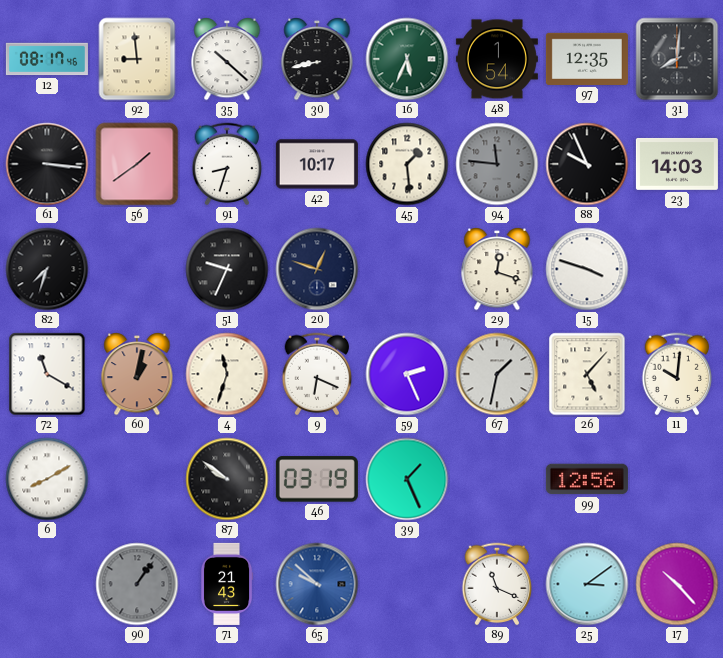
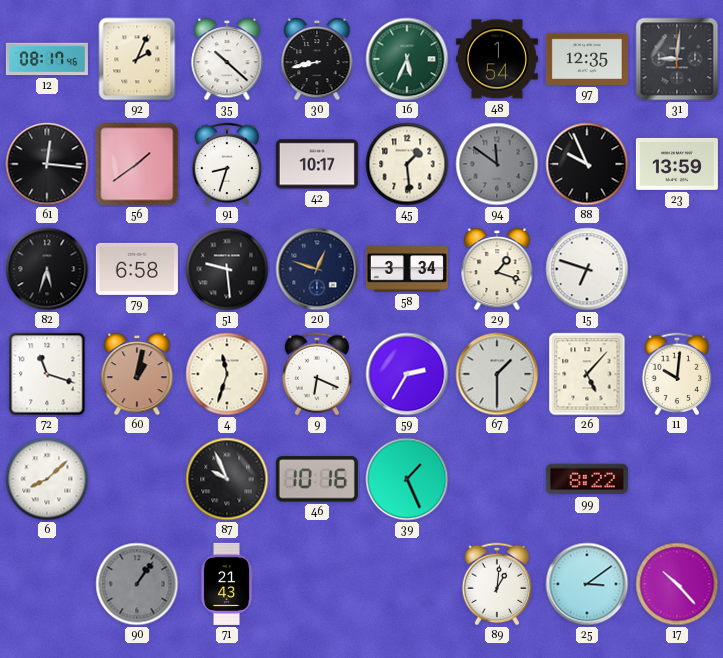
92: 8:59 -> 2:04 (137, 59)
31: 8:01 -> 9:01 (677, 59)
61: 3:16 -> 12:16 (47, 164)
94: 11:46 -> 11:51 (497, 164)
23: 14:03 -> 13:59 (677, 164)
82: 7:33 -> 5:33 (47, 269)
79: none -> 6:58 (137, 269)
51: 9:34 -> 9:29 (227, 269)
58: none -> 3:34 (407, 269)
29: 12:18 -> 1:18 (497, 270)
15: 3:48 -> 6:48 (587, 269)
72: 11:20 -> 11:18 (47, 374)
59: 2:26 -> 2:35 (407, 374)
67: 1:32 -> 1:30 (497, 374)
6: 8:10 -> 8:08 (47, 479)
87: 9:51 -> 9:56 (227, 479)
46: 03:19 -> 10:16 (317, 479)
99: 12:56 -> 8:22 (587, 479)
65: 9:52 -> none (317, 584)
89: 11:19 -> 1:01 (497, 584)
